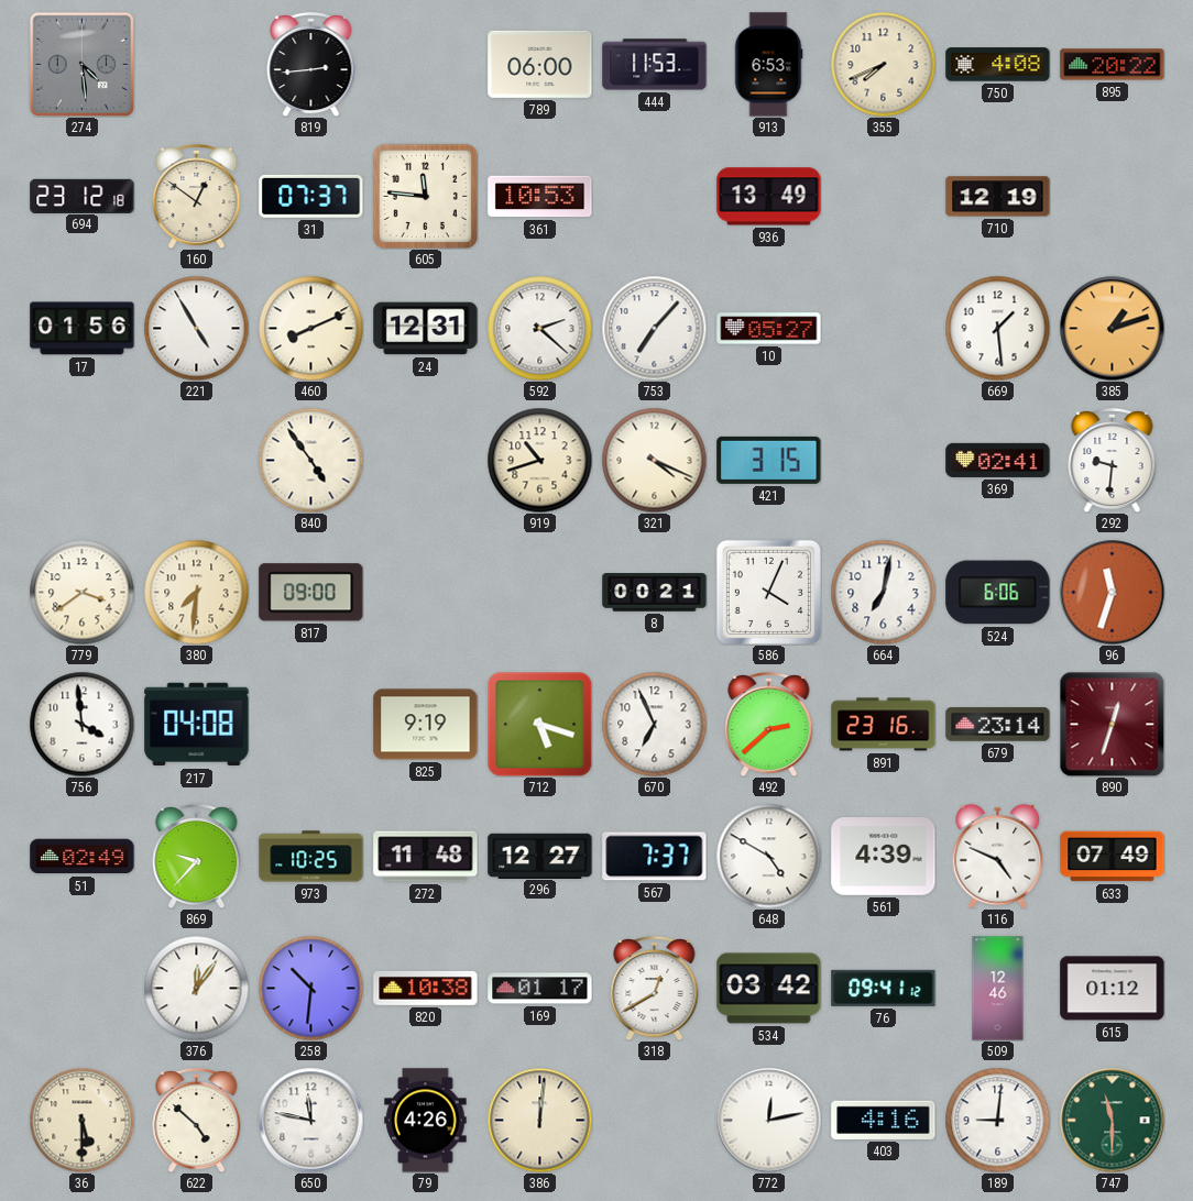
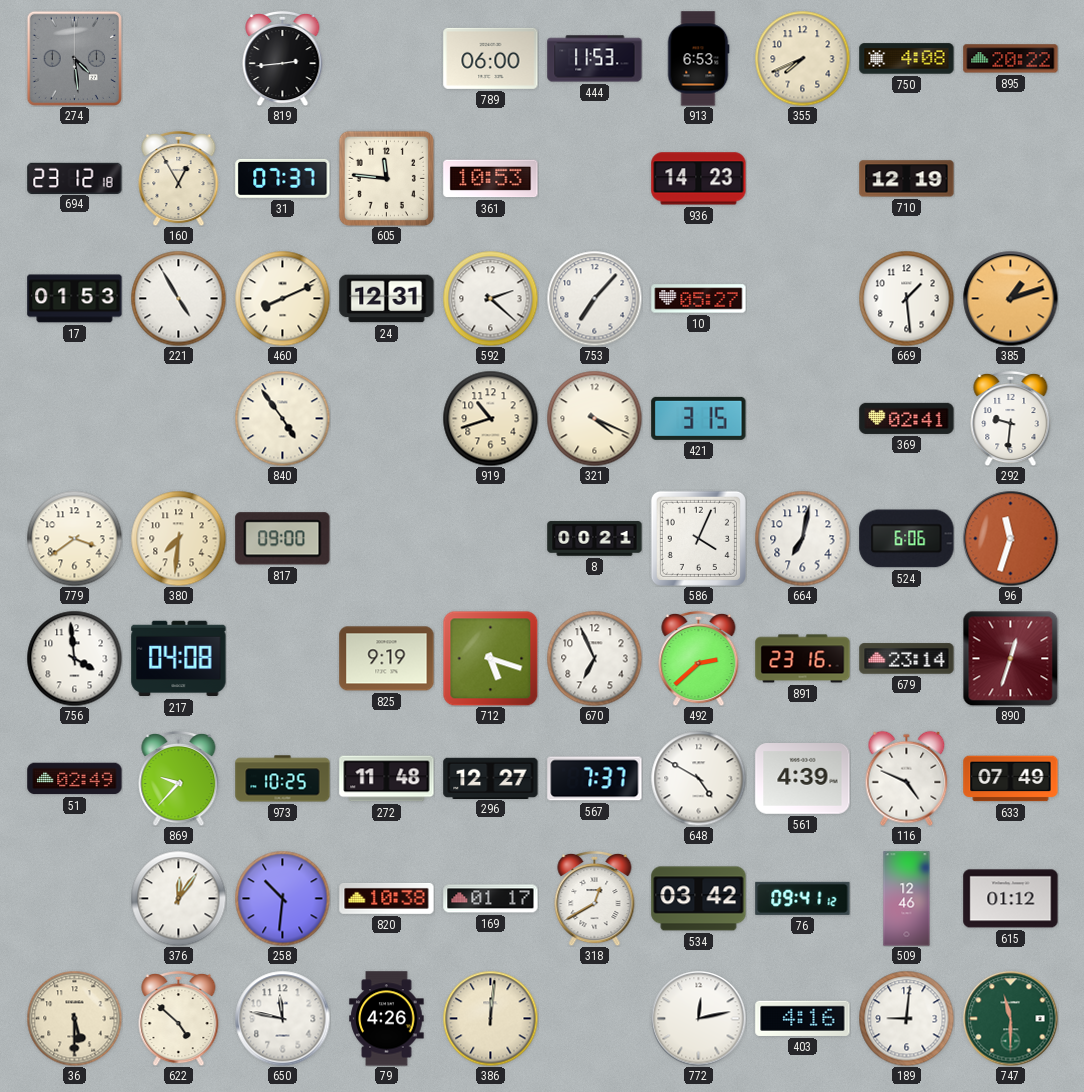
160: 12:51 -> 12:55 (179, 178)
936: 13:49 -> 14:23 (699, 179)
17: 01:56 -> 01:53 (75, 299)
